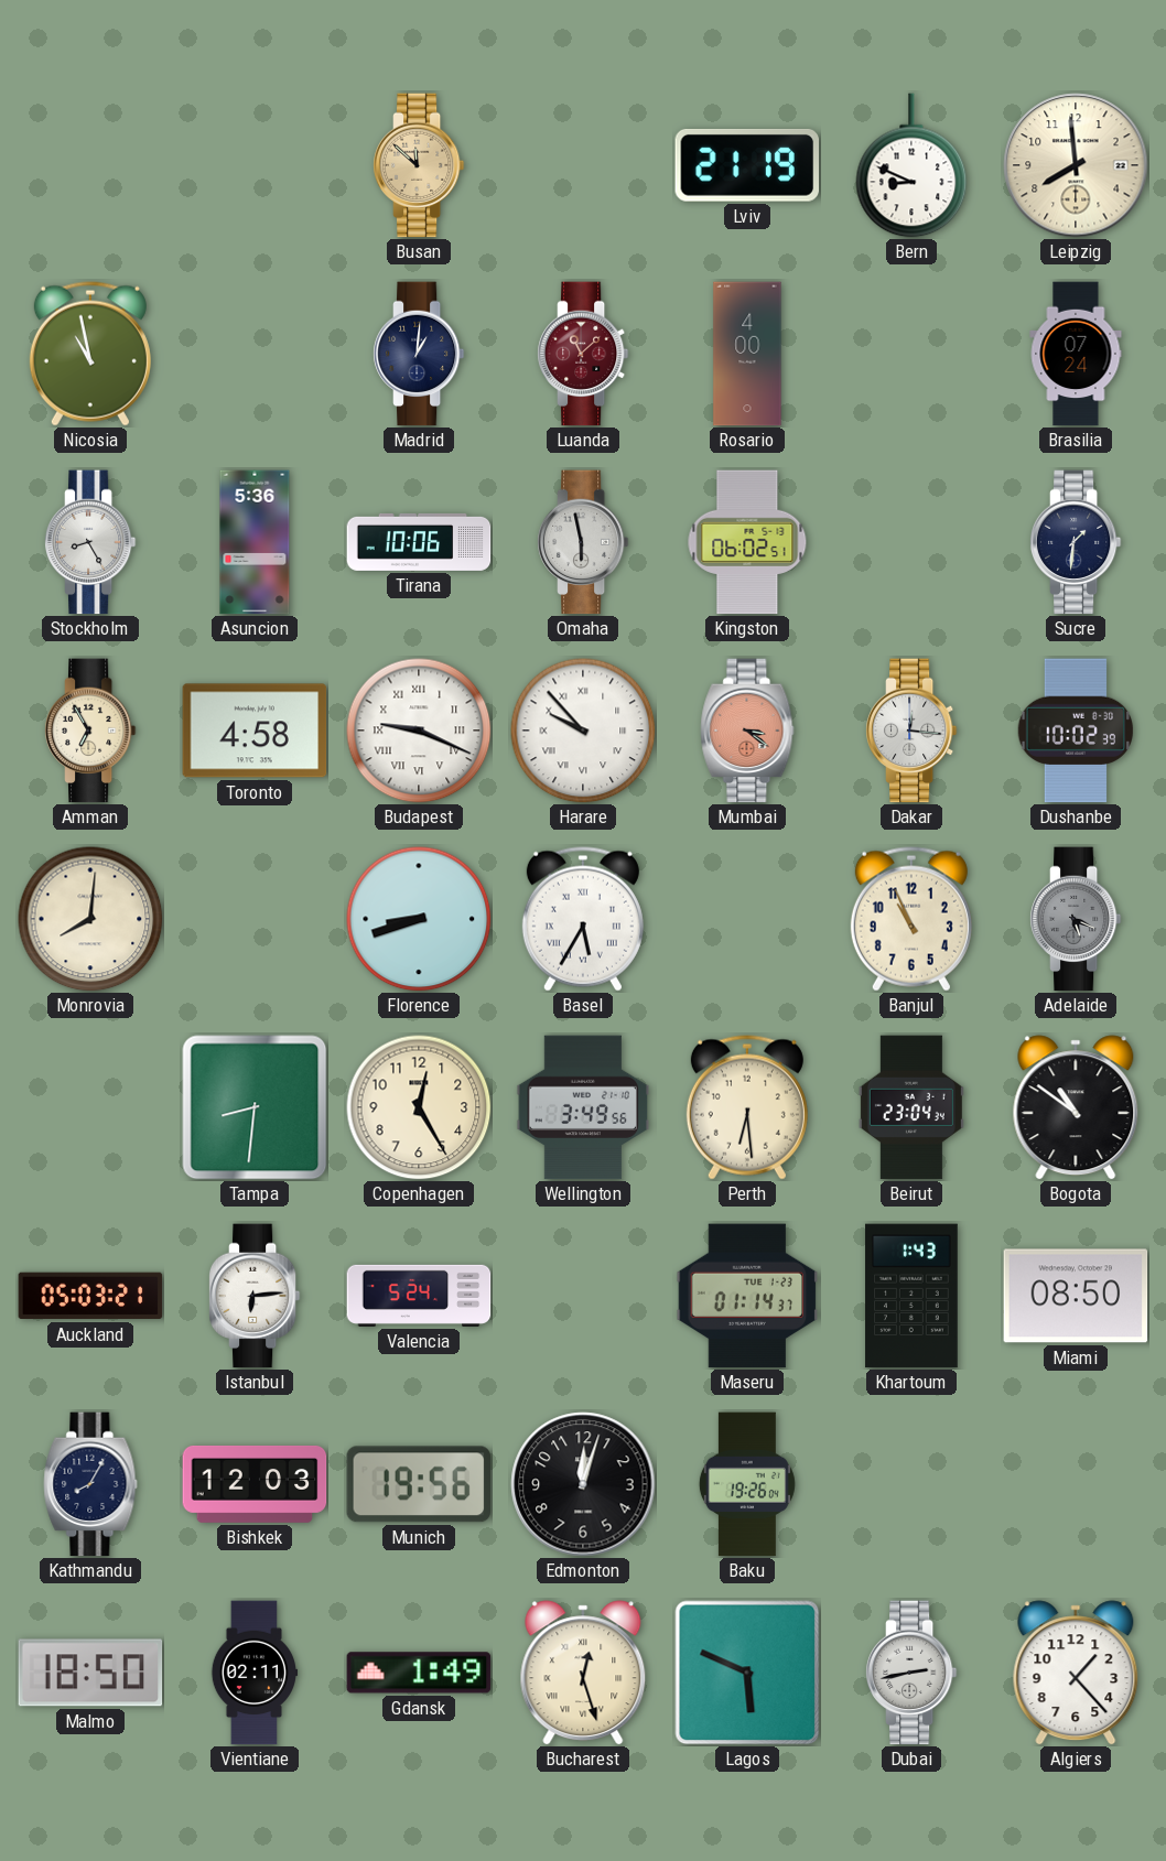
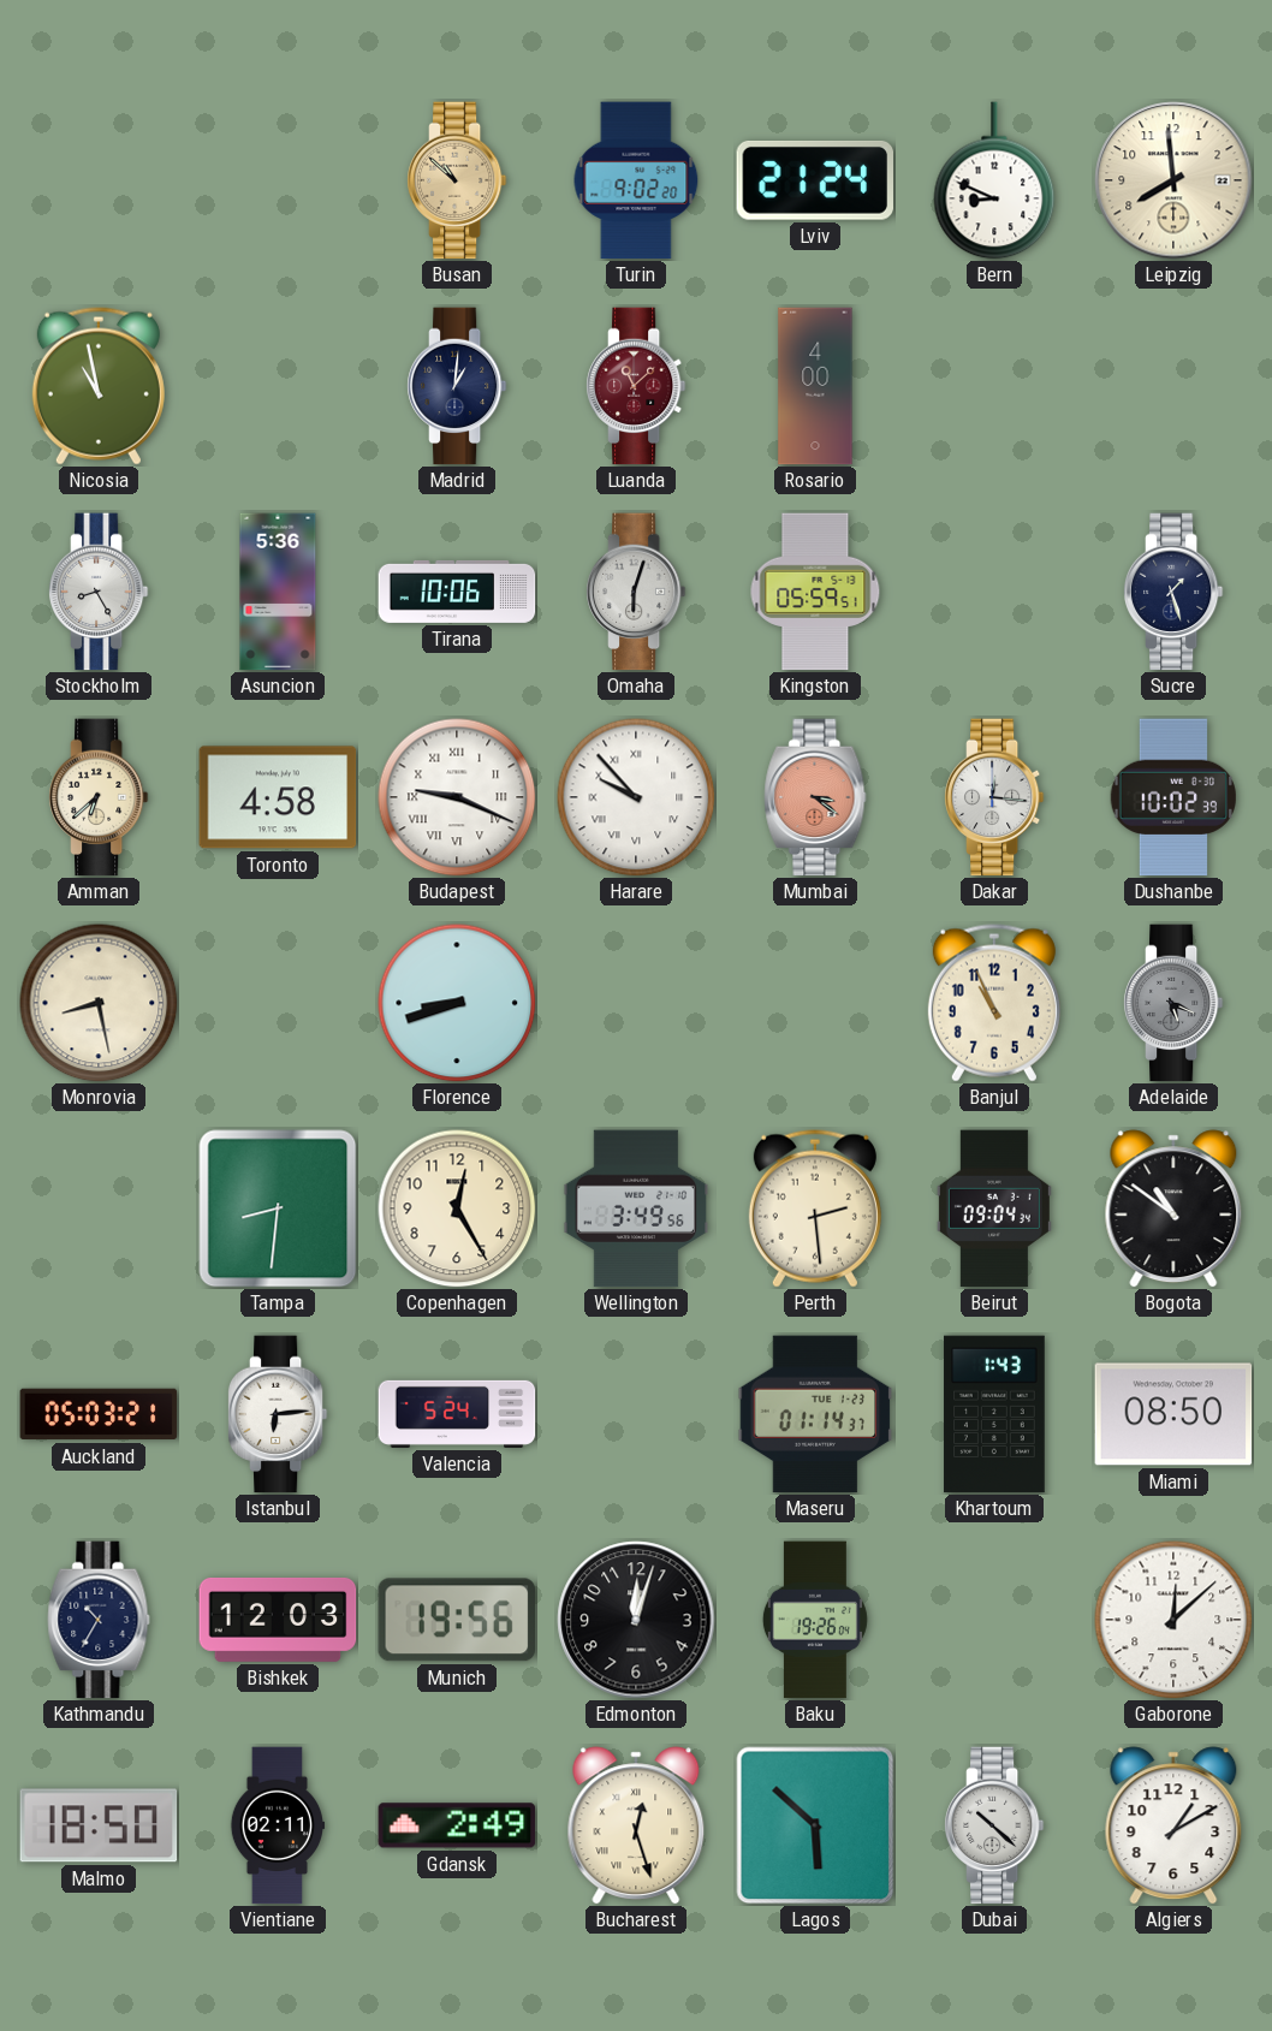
Busan: 11:52 -> 10:52 (457, 180)
Turin: none -> 9:02 (636, 180)
Lviv: 21:19 -> 21:24 (814, 180)
Brasilia: 07:24 -> none (1076, 354)
Omaha: 5:58 -> 6:03 (636, 592)
Kingston: 06:02 -> 05:59 (815, 592)
Sucre: 1:31 -> 1:27 (1173, 592)
Amman: 6:55 -> 6:38 (99, 797)
Monrovia: 8:01 -> 8:28 (99, 1003)
Basel: 5:35 -> none (583, 919)
Perth: 6:29 -> 2:29 (815, 1208)
Beirut: 23:04 -> 09:04 (994, 1208)
Kathmandu: 8:05 -> 10:35 (99, 1620)
Gaborone: none -> 12:08 (1173, 1620)
Gdansk: 1:49 -> 2:49 (457, 1825)
Lagos: 5:49 -> 5:52 (815, 1825)
Dubai: 2:43 -> 10:22 (994, 1825)
Algiers: 1:23 -> 1:10 (1173, 1825)
